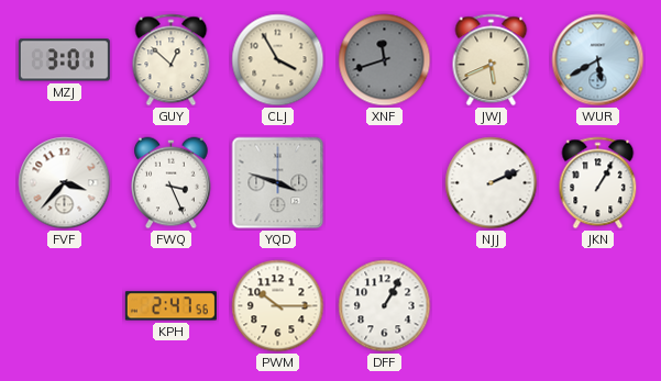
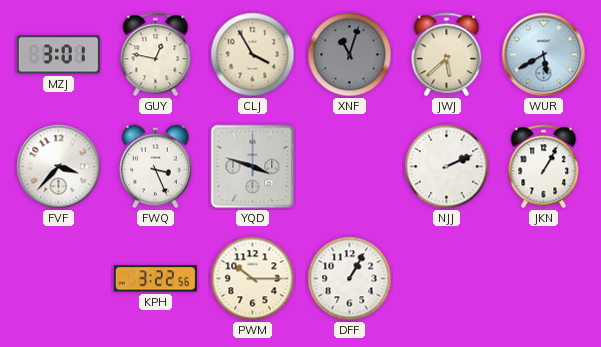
GUY: 12:52 -> 12:47 (156, 55)
XNF: 11:42 -> 11:03 (350, 55)
JWJ: 5:41 -> 5:38 (447, 55)
KPH: 2:47 -> 3:22 (155, 279)
